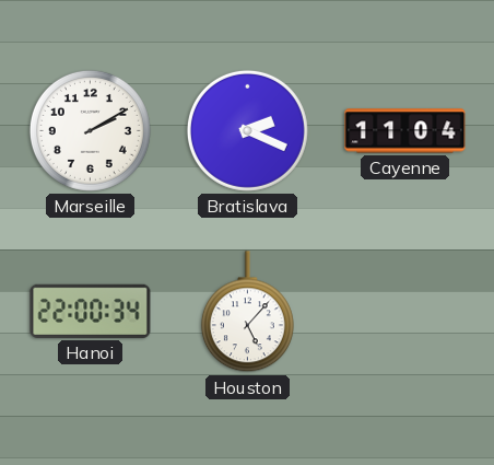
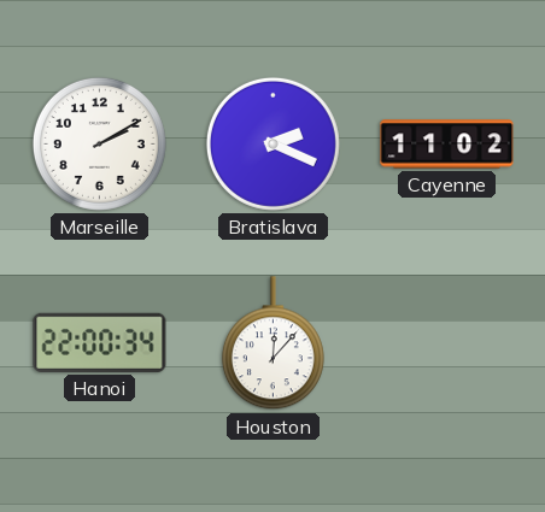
Cayenne: 11:04 -> 11:02 (447, 145)
Houston: 5:07 -> 12:07 (272, 343)
